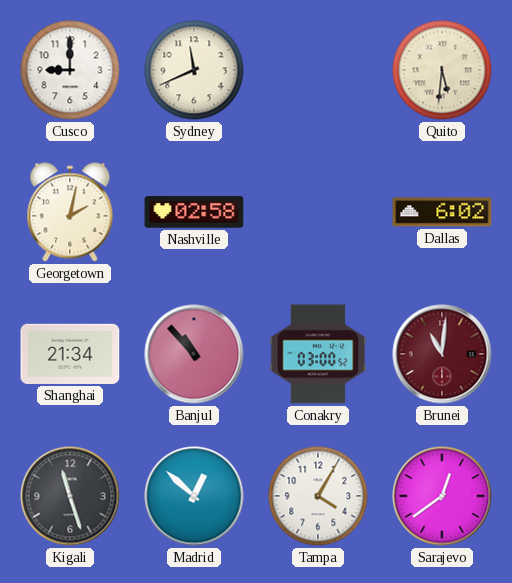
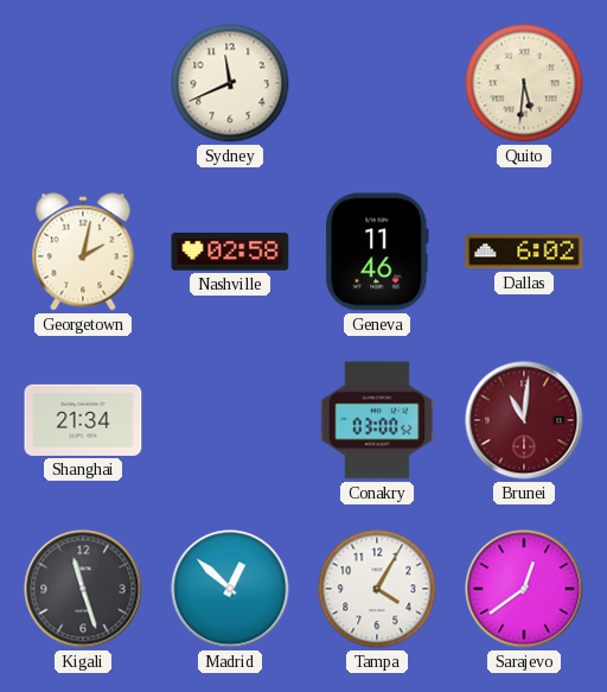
Cusco: 9:00 -> none (70, 70)
Geneva: none -> 11:46 (377, 252)
Banjul: 10:53 -> none (194, 354)
